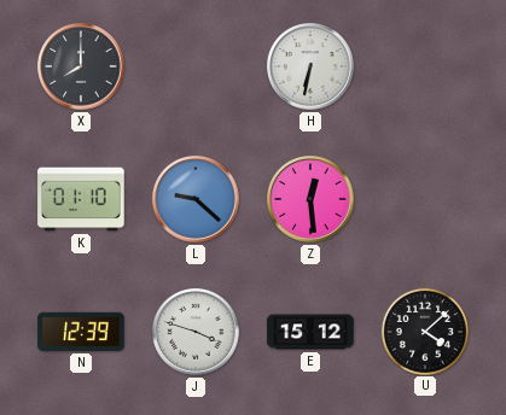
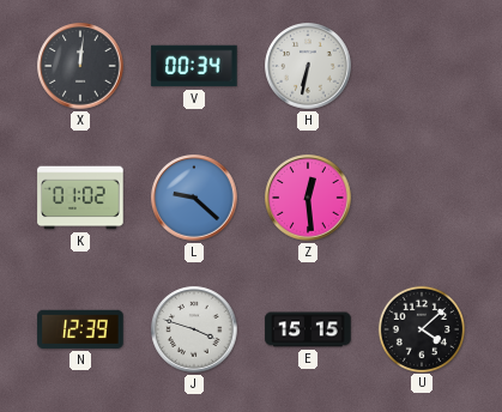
X: 8:00 -> 12:01 (80, 66)
V: none -> 00:34 (194, 66)
K: 01:10 -> 01:02 (80, 198)
E: 15:12 -> 15:15 (308, 329)
